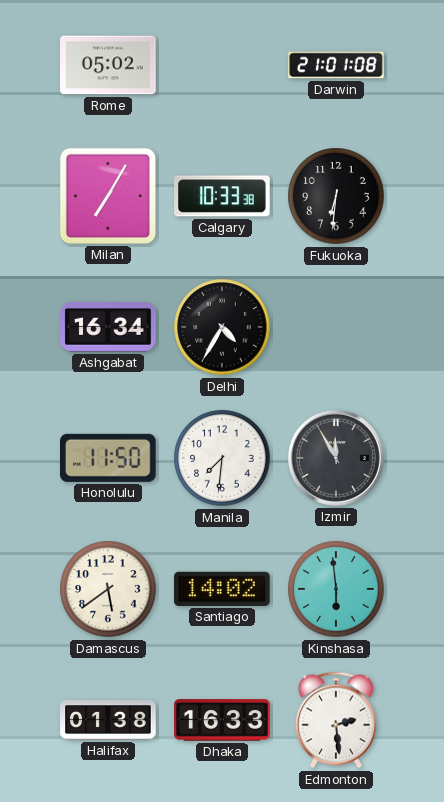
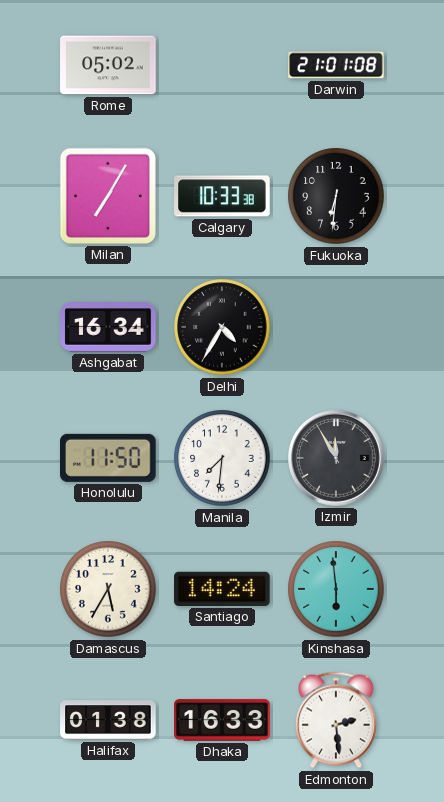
Damascus: 5:39 -> 5:35 (108, 589)
Santiago: 14:02 -> 14:24 (222, 589)
